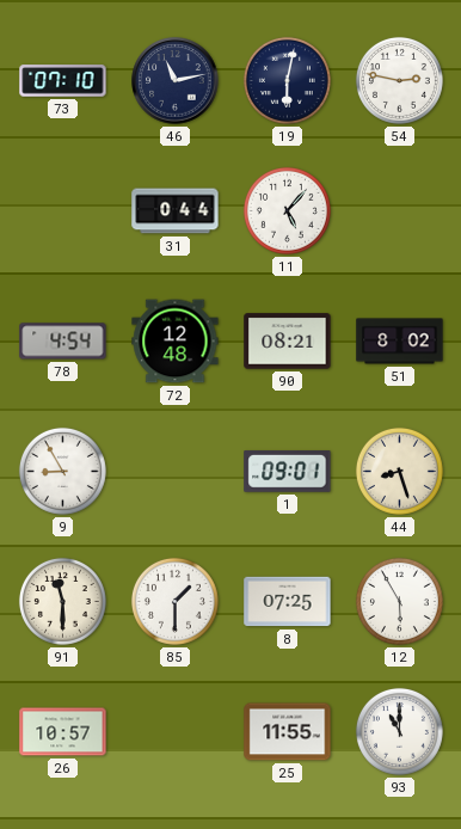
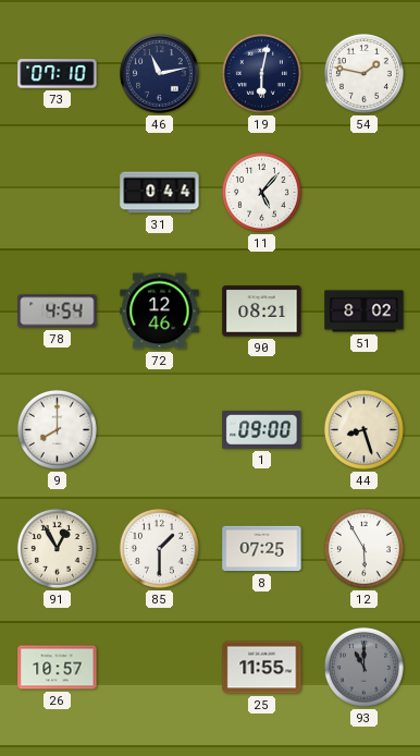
54: 2:47 -> 1:47 (363, 73)
72: 12:48 -> 12:46 (160, 312)
9: 8:55 -> 8:00 (57, 429)
1: 09:01 -> 09:00 (262, 430)
91: 11:30 -> 12:55 (57, 548)
93 dial: white -> grey (363, 667)
